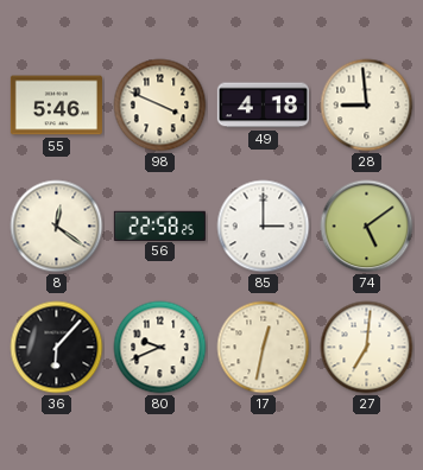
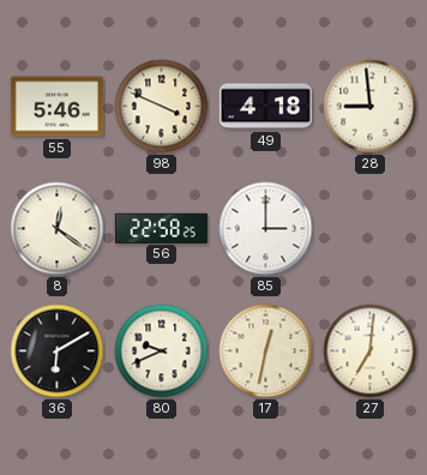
74: 5:09 -> none (367, 227)
36: 6:07 -> 6:10 (58, 351)
